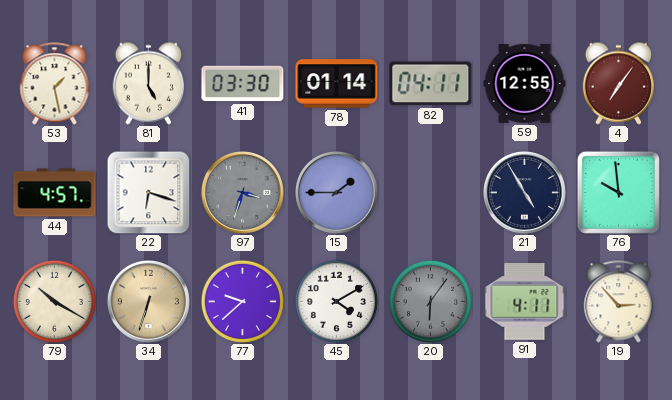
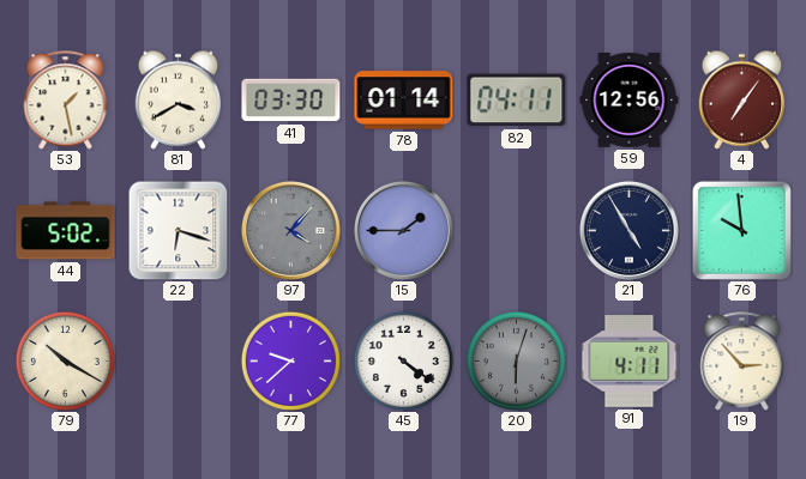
81: 5:00 -> 3:40 (178, 99)
59: 12:55 -> 12:56 (630, 99)
44: 4:57 -> 5:02 (66, 231)
97: 3:33 -> 4:07 (290, 230)
34: 6:33 -> none (148, 301)
45: 4:10 -> 4:21 (403, 360)
20: 6:06 -> 6:03 (516, 360)
